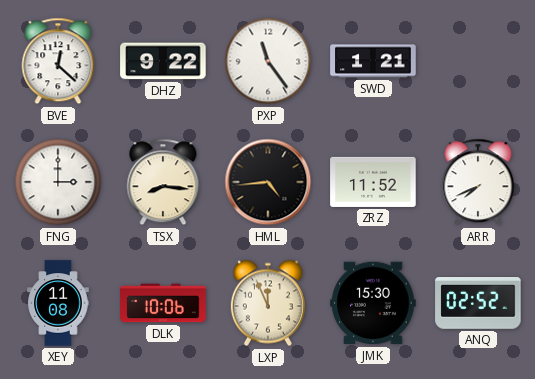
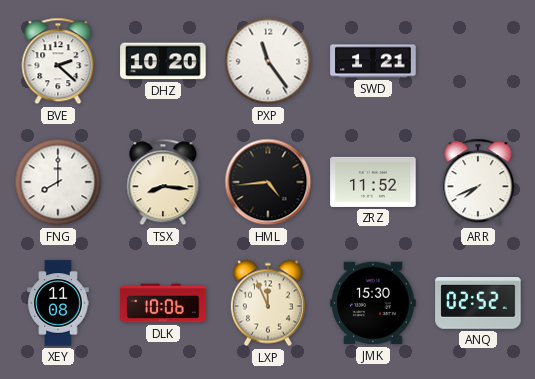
BVE: 12:22 -> 2:22 (58, 61)
DHZ: 9:22 -> 10:20 (163, 61)
FNG: 3:00 -> 8:00 (58, 182)
